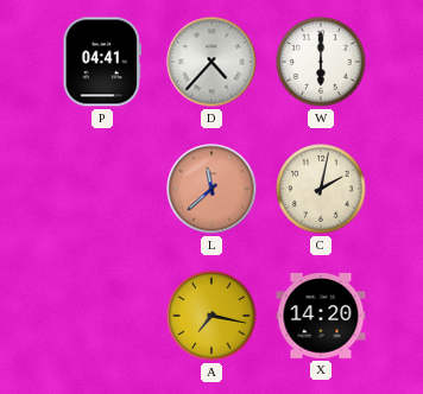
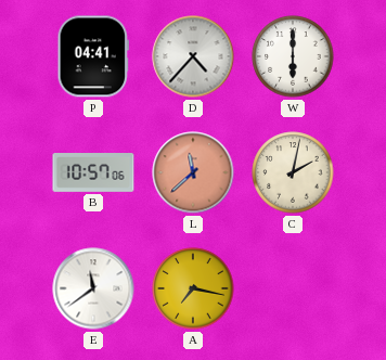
B: none -> 10:57 (93, 173)
E: none -> 11:39 (93, 288)
X: 14:20 -> none (321, 317)
